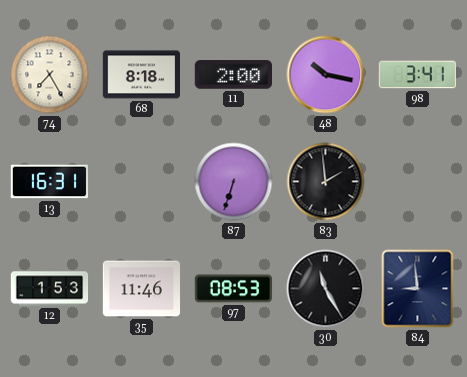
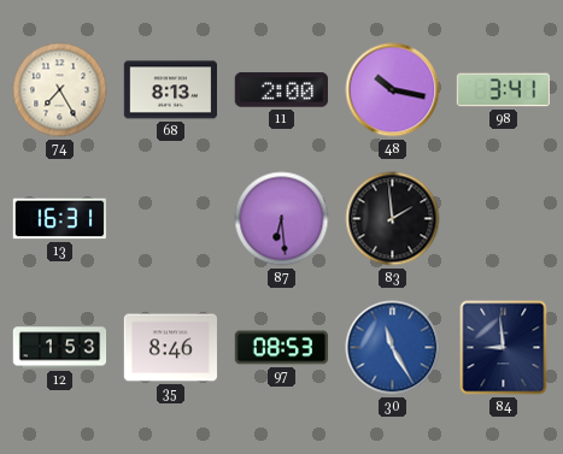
68: 8:18 -> 8:13 (171, 90)
87: 6:33 -> 6:29 (282, 219)
35: 11:46 -> 8:46 (171, 348)
30 dial: black -> blue (393, 348)
